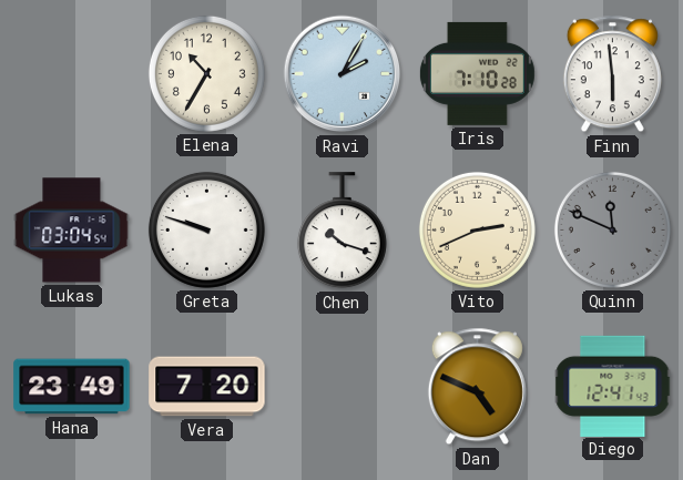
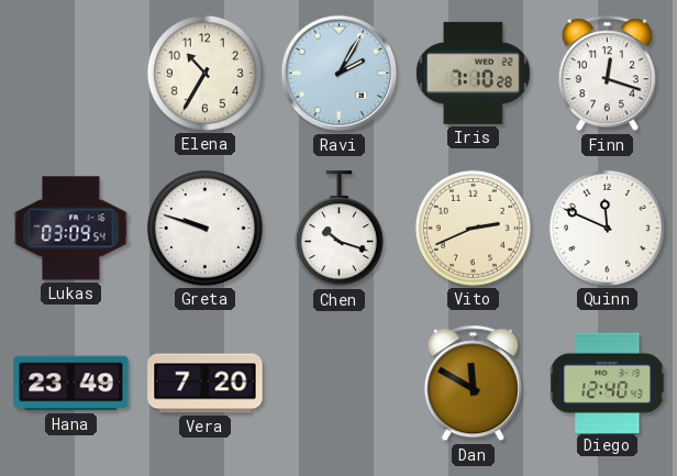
Finn: 5:59 -> 12:18 (607, 74)
Lukas: 03:04 -> 03:09 (71, 229)
Quinn dial: grey -> white (607, 228)
Dan: 4:49 -> 11:50 (473, 384)
Diego: 12:41 -> 12:40 (608, 383)
